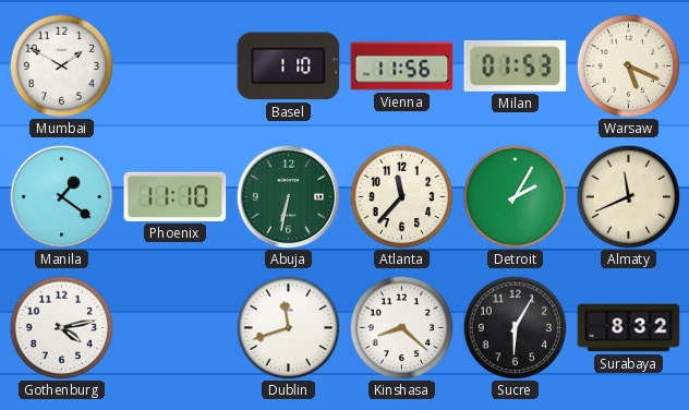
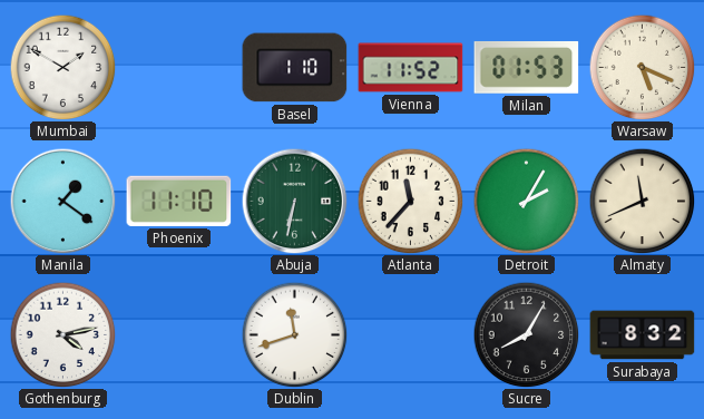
Vienna: 11:56 -> 11:52 (411, 68)
Kinshasa: 8:22 -> none (401, 327)
Sucre: 6:05 -> 8:05 (526, 334)
